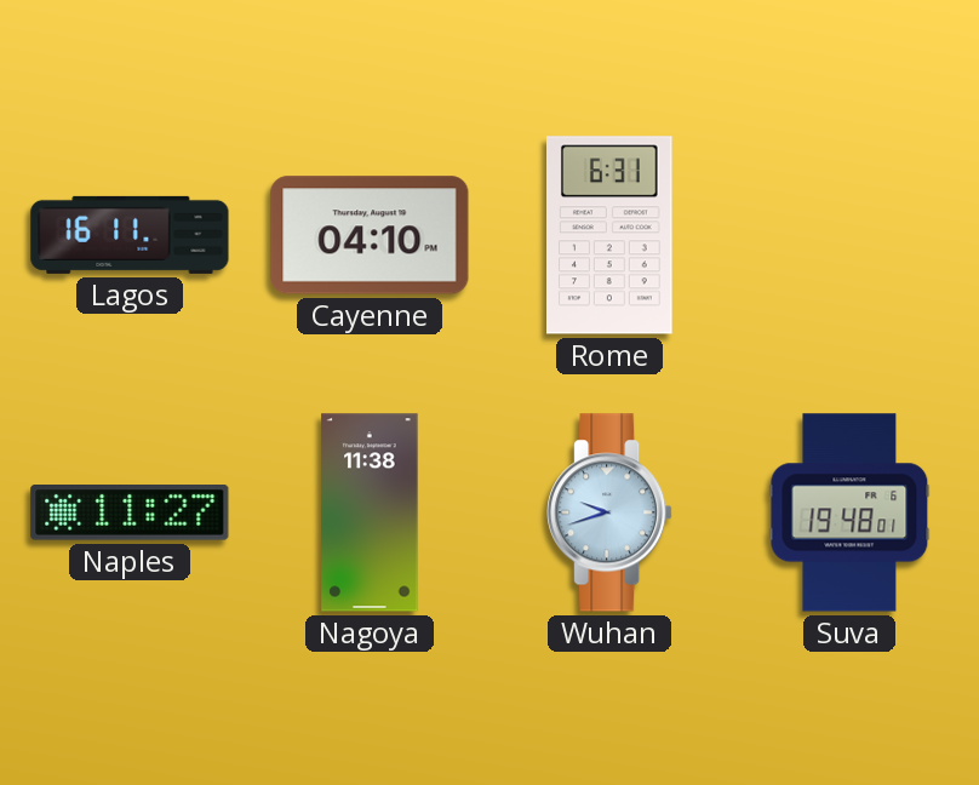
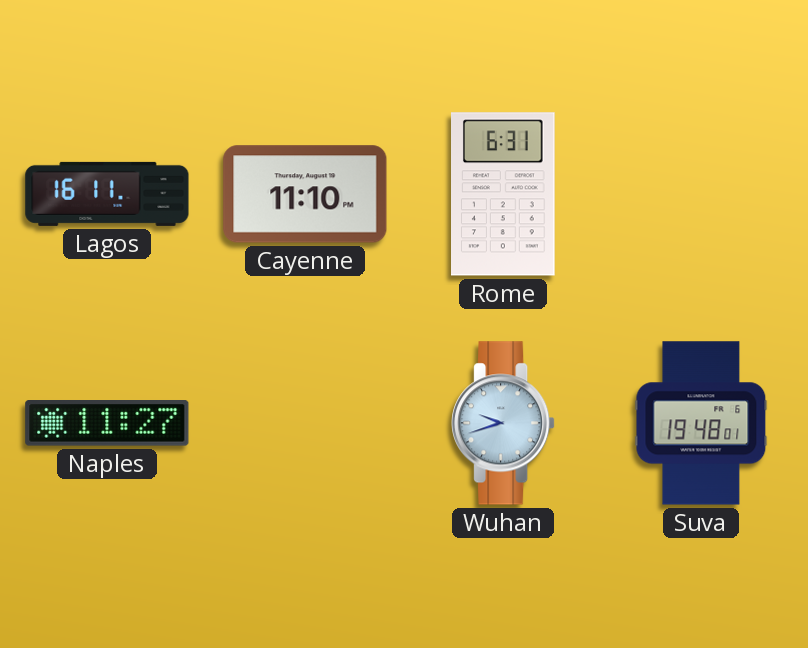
Cayenne: 04:10 -> 11:10 (305, 194)
Nagoya: 11:38 -> none (370, 512)
